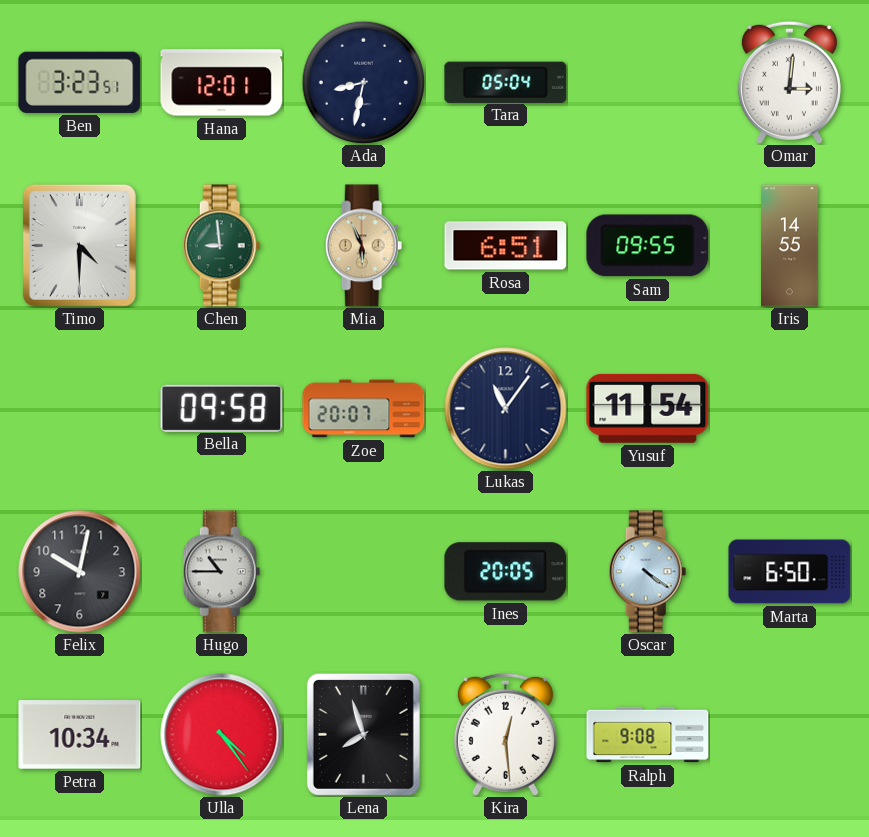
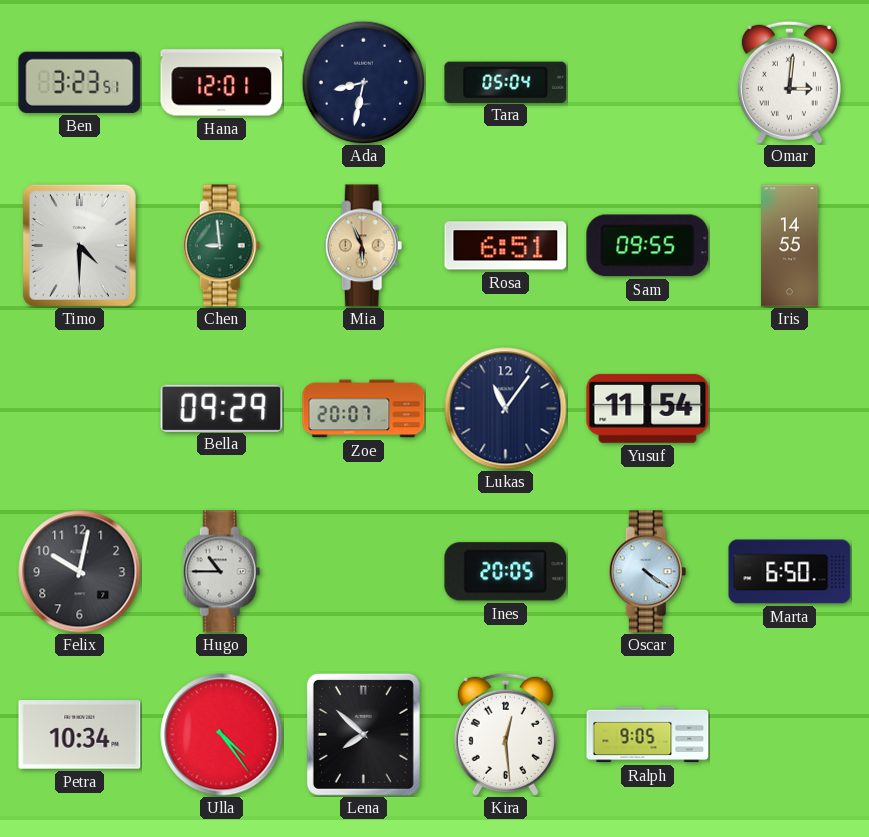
Bella: 09:58 -> 09:29 (222, 408)
Lena: 7:57 -> 7:52 (363, 734)
Ralph: 9:08 -> 9:05 (648, 735)
